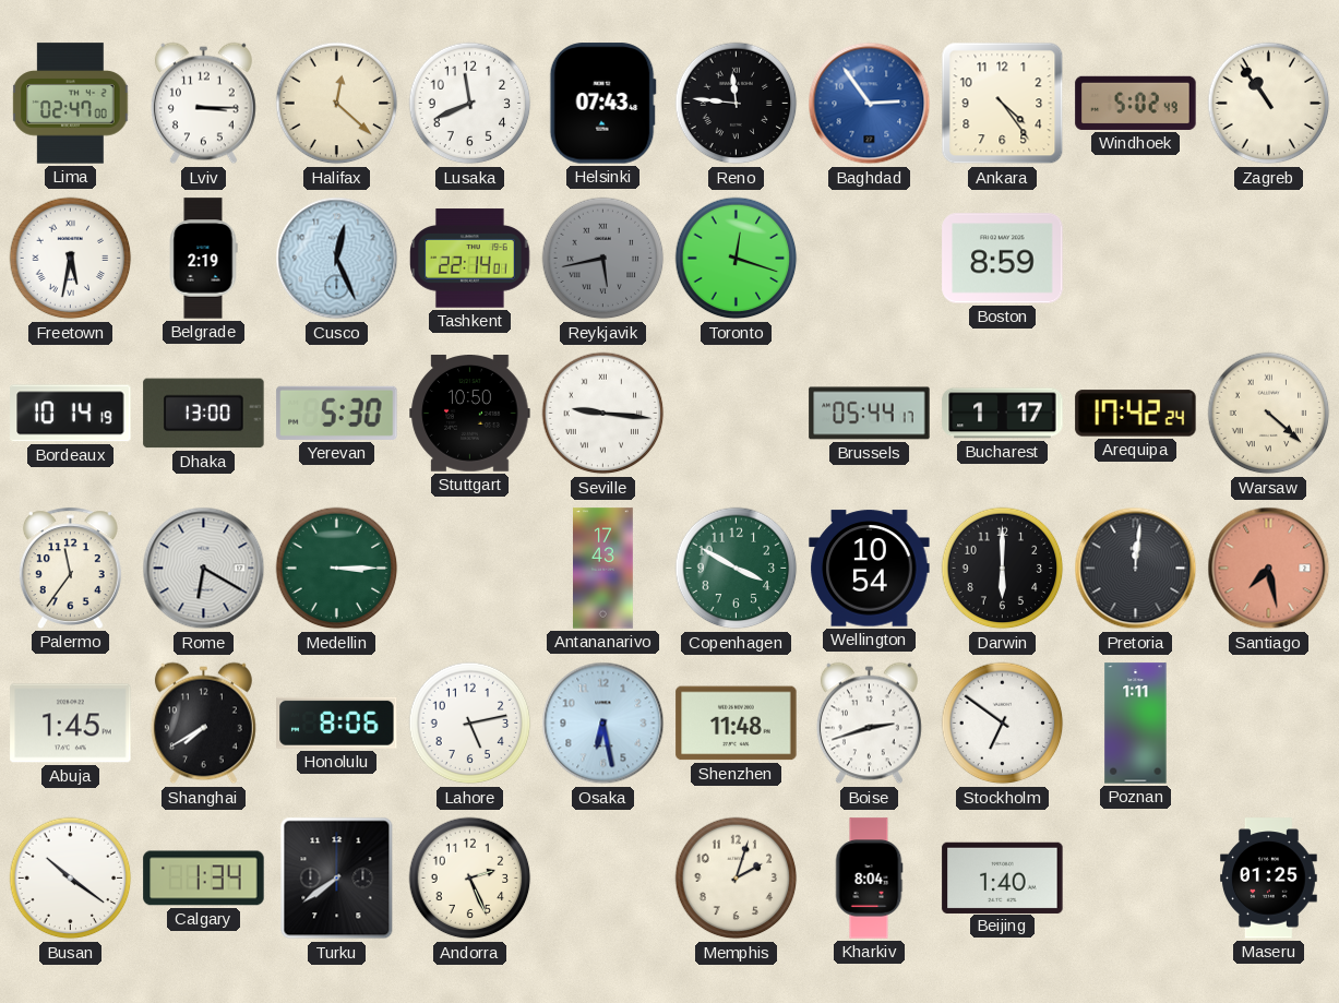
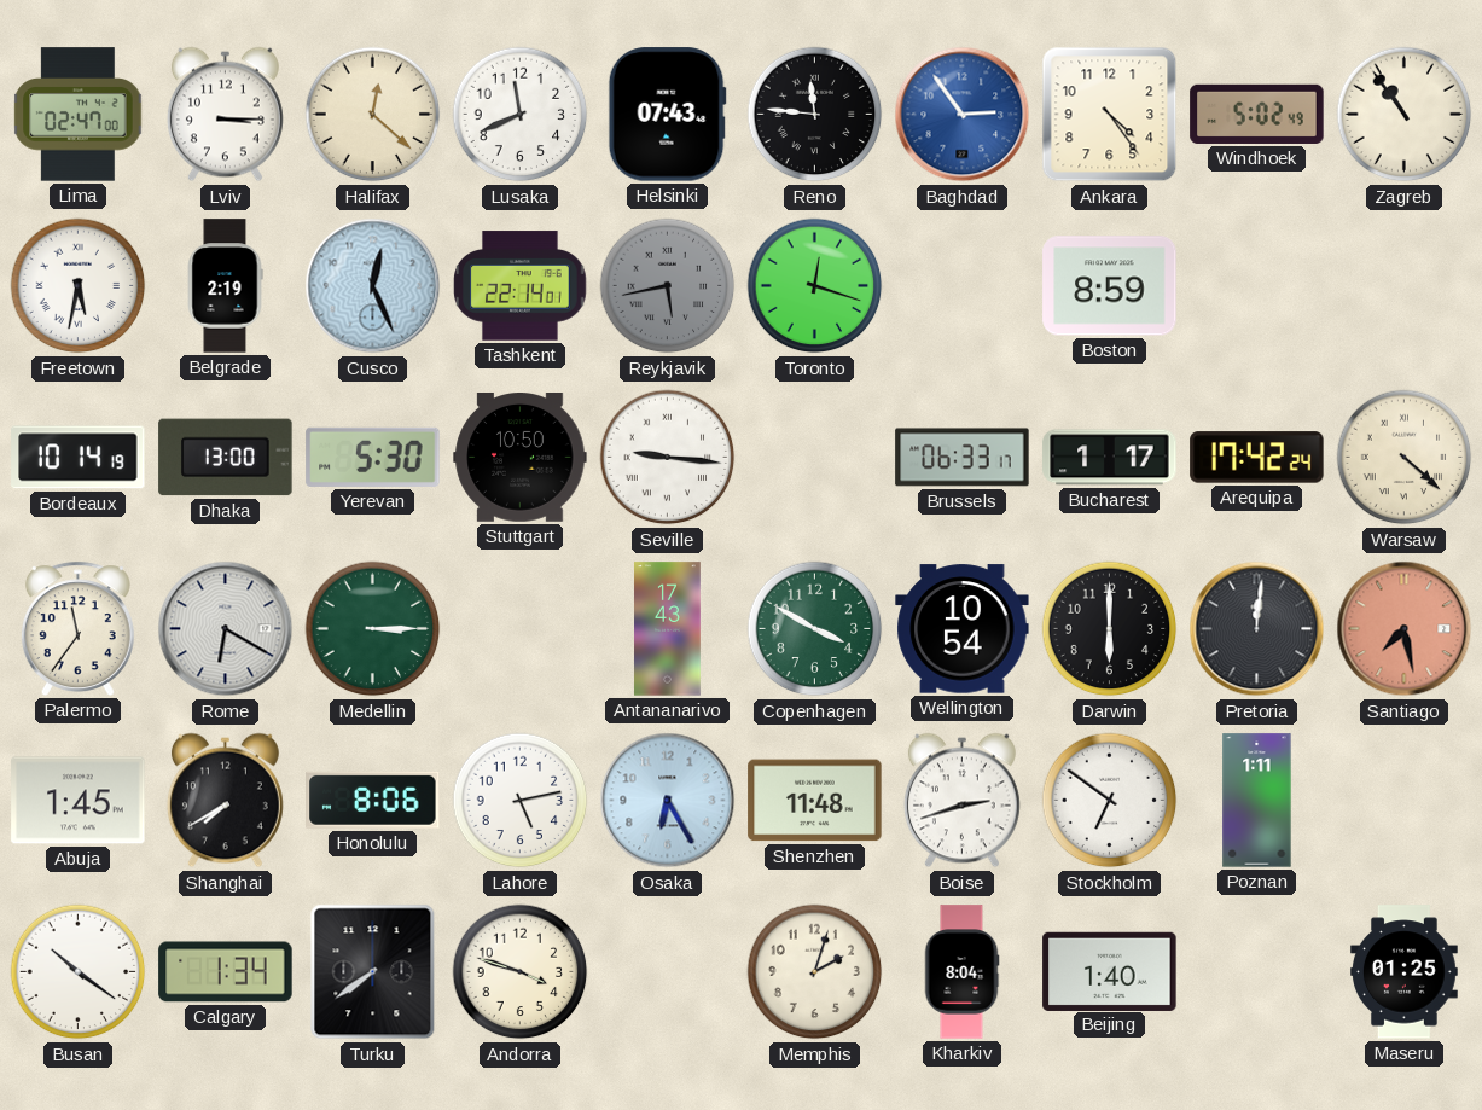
Brussels: 05:44 -> 06:33 (963, 458)
Osaka: 6:28 -> 6:25 (668, 801)
Andorra: 2:26 -> 3:48 (521, 972)
